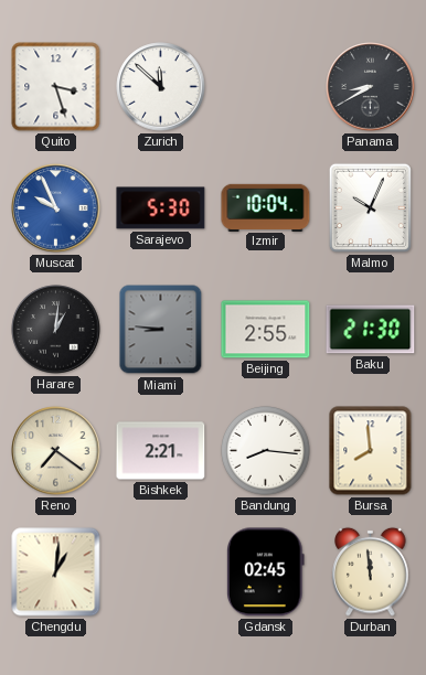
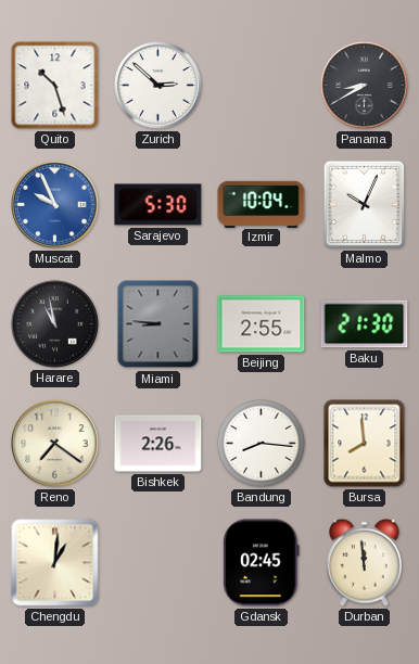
Quito: 3:27 -> 10:27 (55, 86)
Zurich: 11:52 -> 2:52 (158, 86)
Harare: 1:01 -> 10:58 (55, 324)
Bishkek: 2:21 -> 2:26 (158, 444)
